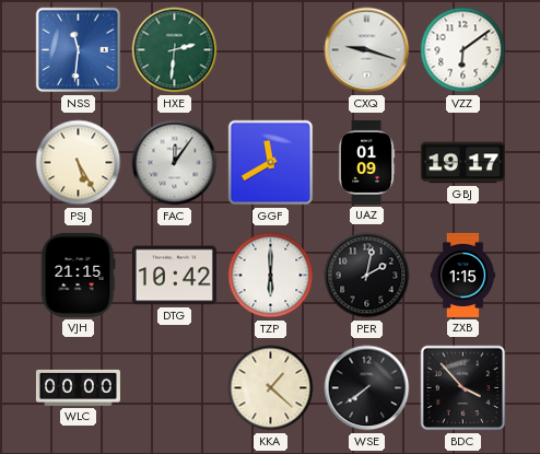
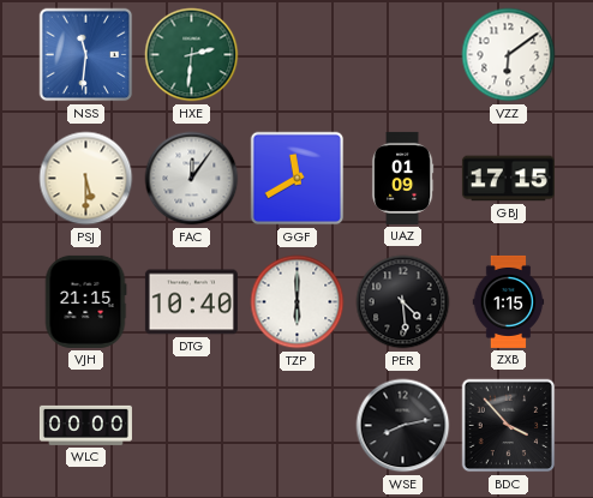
CXQ: 9:18 -> none (367, 50)
PSJ: 5:25 -> 5:30 (86, 179)
GBJ: 19:17 -> 17:15 (508, 179)
DTG: 10:42 -> 10:40 (191, 302)
PER: 2:02 -> 4:29 (403, 302)
KKA: 1:22 -> none (271, 388)
WSE: 7:39 -> 8:13 (403, 426)
